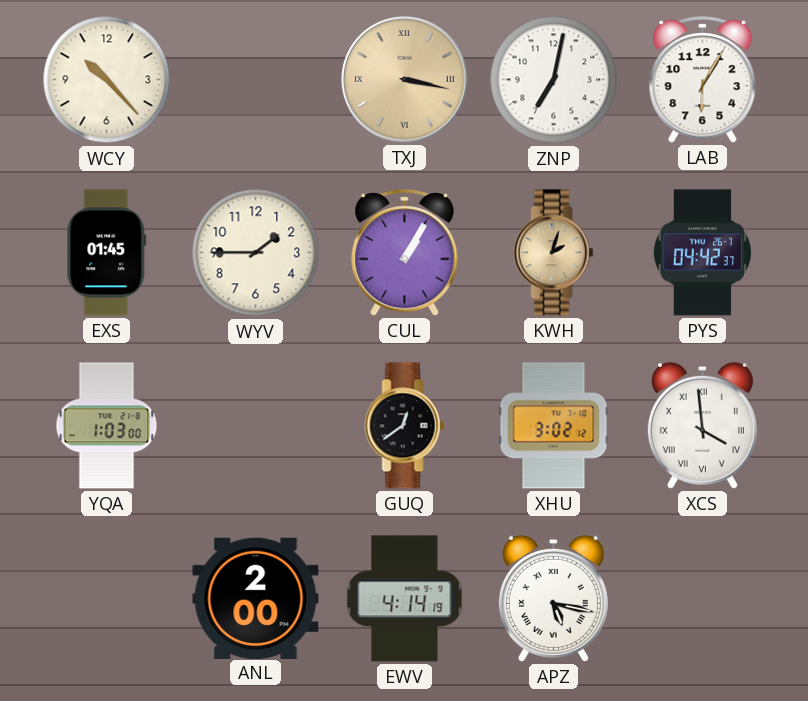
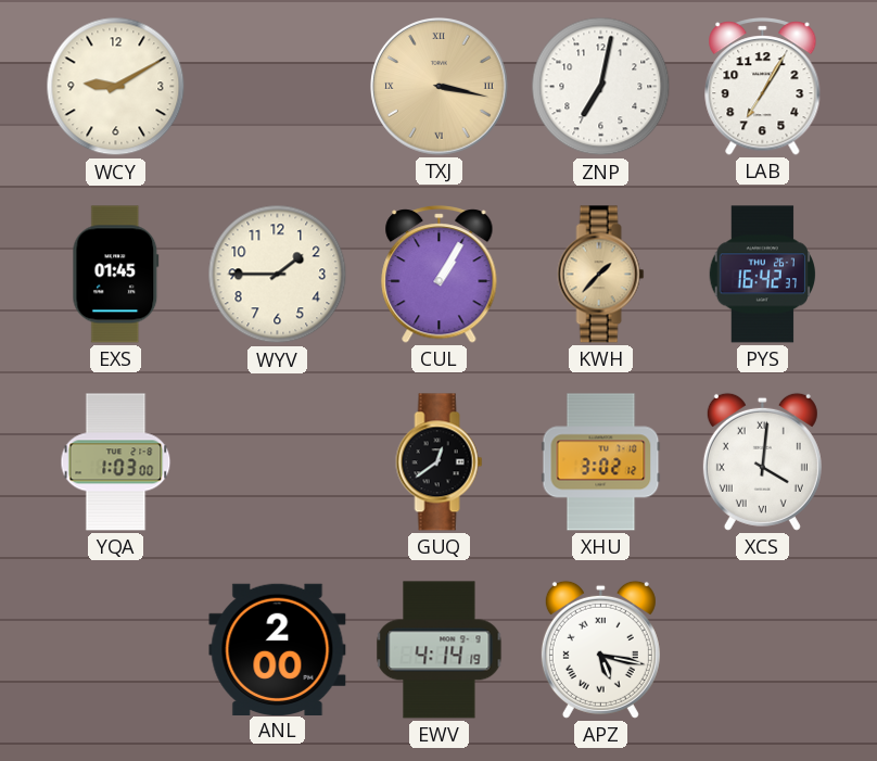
WCY: 10:23 -> 9:10 (116, 87)
LAB: 6:05 -> 7:05 (763, 87)
KWH: 2:03 -> 1:37 (601, 275)
PYS: 04:42 -> 16:42 (762, 275)
XCS: 3:59 -> 4:01 (762, 461)
